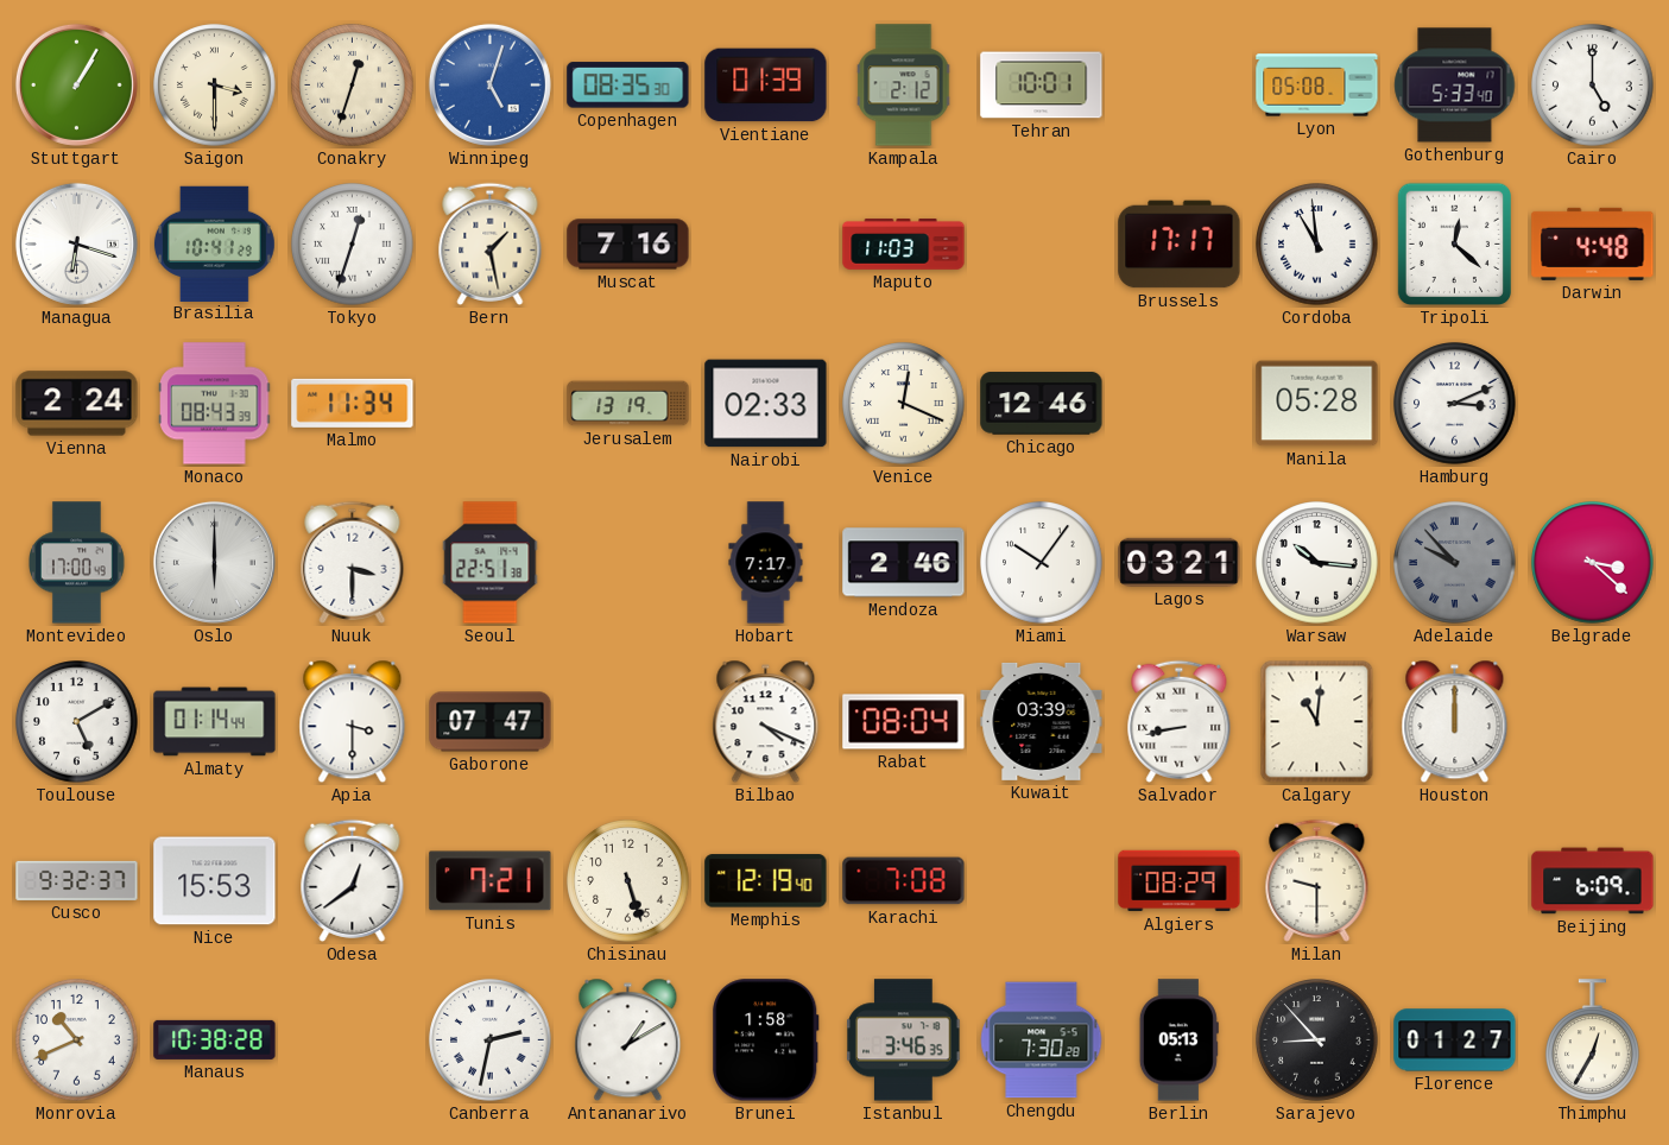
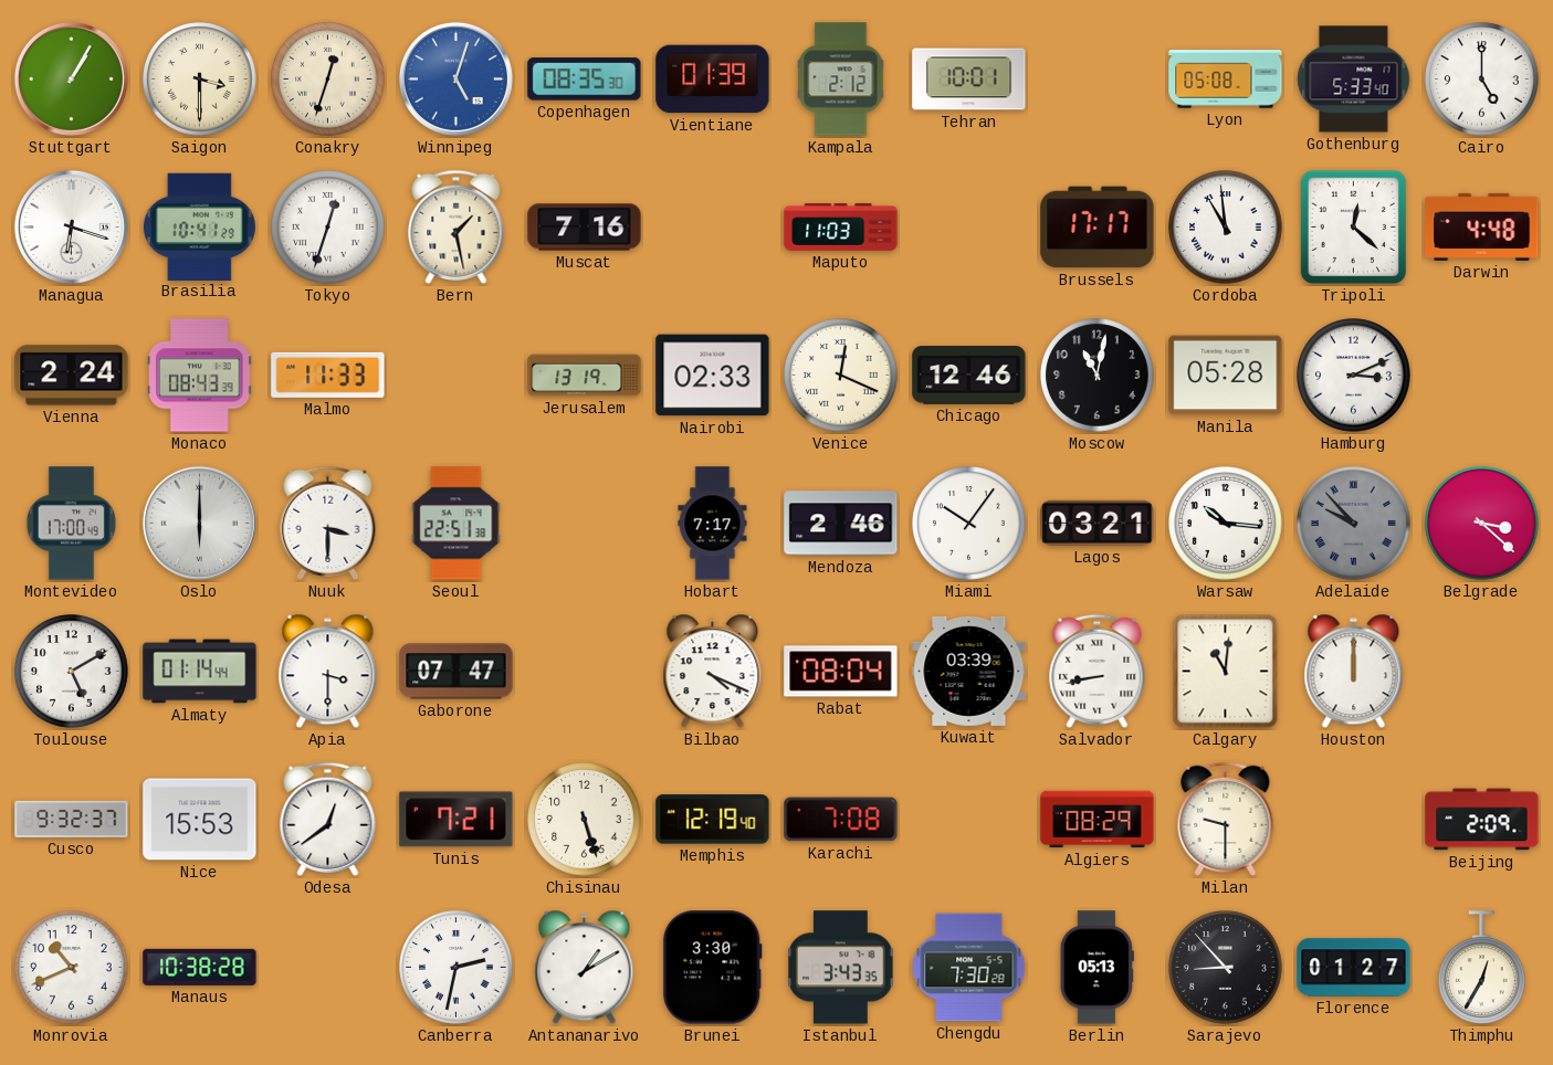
Malmo: 11:34 -> 11:33 (328, 375)
Moscow: none -> 11:02 (1098, 376)
Beijing: 6:09 -> 2:09 (1482, 820)
Brunei: 1:58 -> 3:30 (713, 968)
Istanbul: 3:46 -> 3:43 (841, 968)
